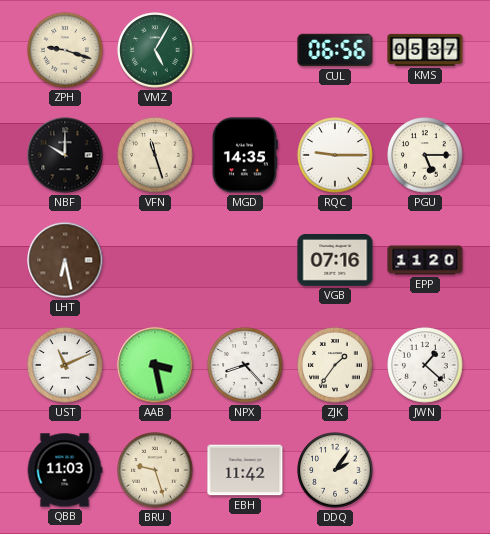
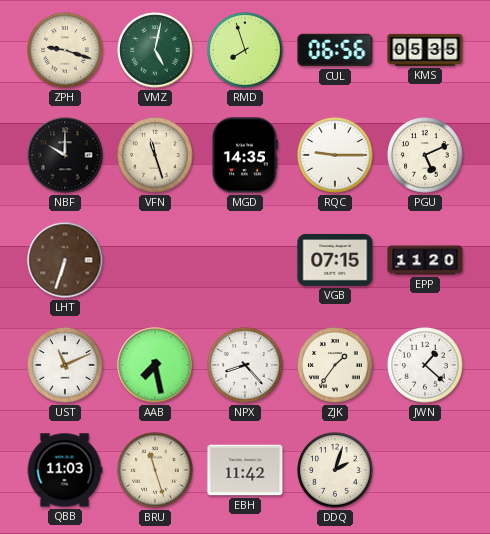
VMZ: 5:05 -> 5:02 (155, 50)
RMD: none -> 7:57 (245, 50)
KMS: 05:37 -> 05:35 (425, 50)
PGU: 5:15 -> 5:11 (425, 155)
LHT: 6:28 -> 6:33 (65, 260)
VGB: 07:16 -> 07:15 (335, 260)
AAB: 3:28 -> 7:28 (155, 365)
BRU: 9:27 -> 11:27 (155, 470)
DDQ: 2:06 -> 2:03 (335, 470)
